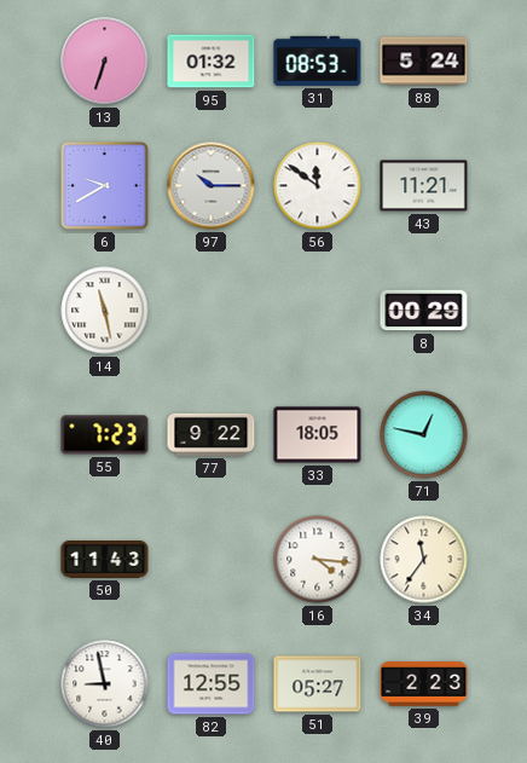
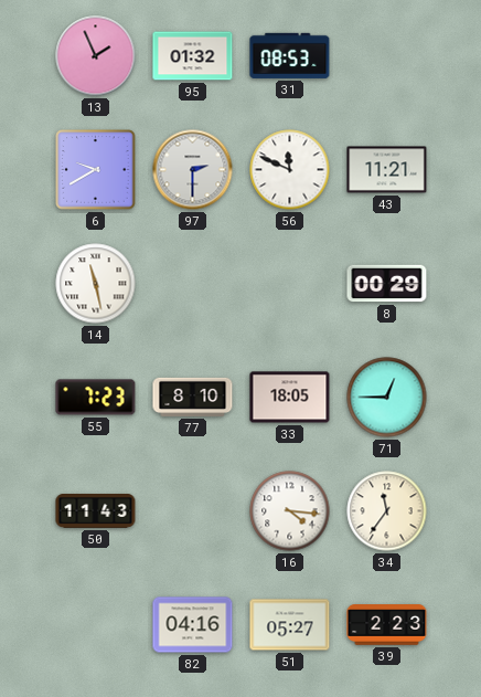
13: 6:33 -> 1:56 (96, 56)
88: 5:24 -> none (424, 62)
97: 10:15 -> 2:30 (193, 170)
56: 11:51 -> 11:49 (290, 170)
77: 9:22 -> 8:10 (193, 397)
71: 12:47 -> 12:45 (387, 398)
40: 8:58 -> none (105, 684)
82: 12:55 -> 04:16 (193, 625)
